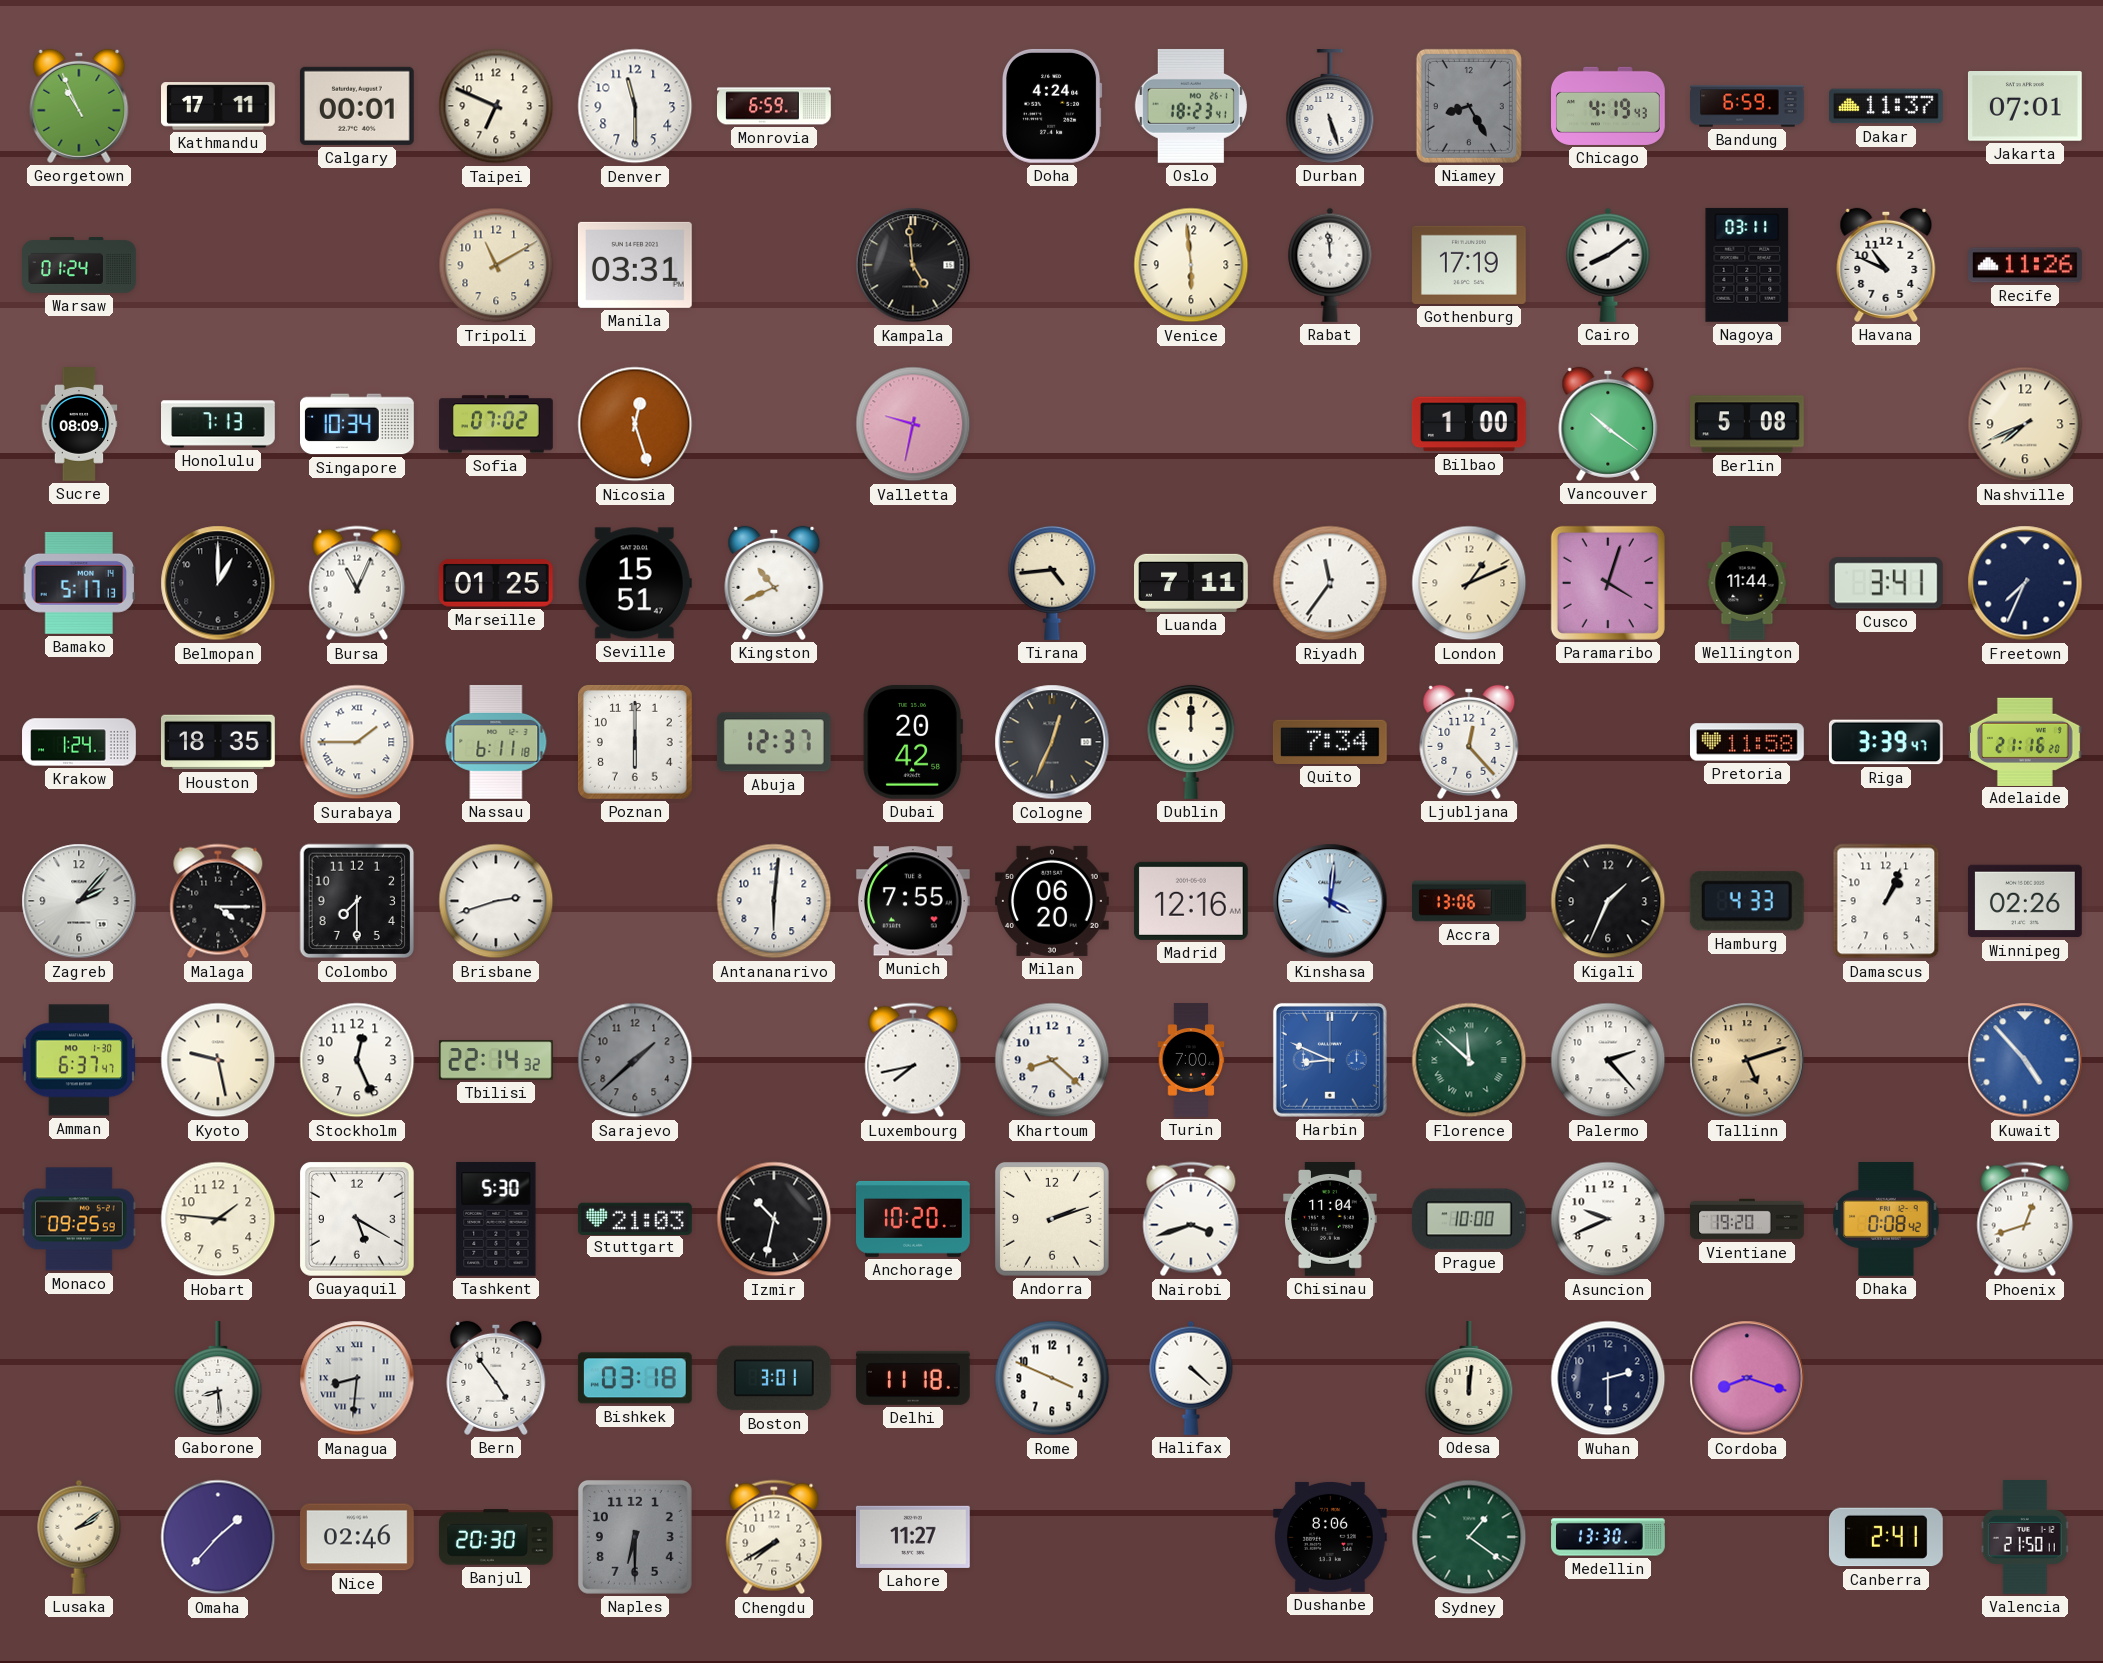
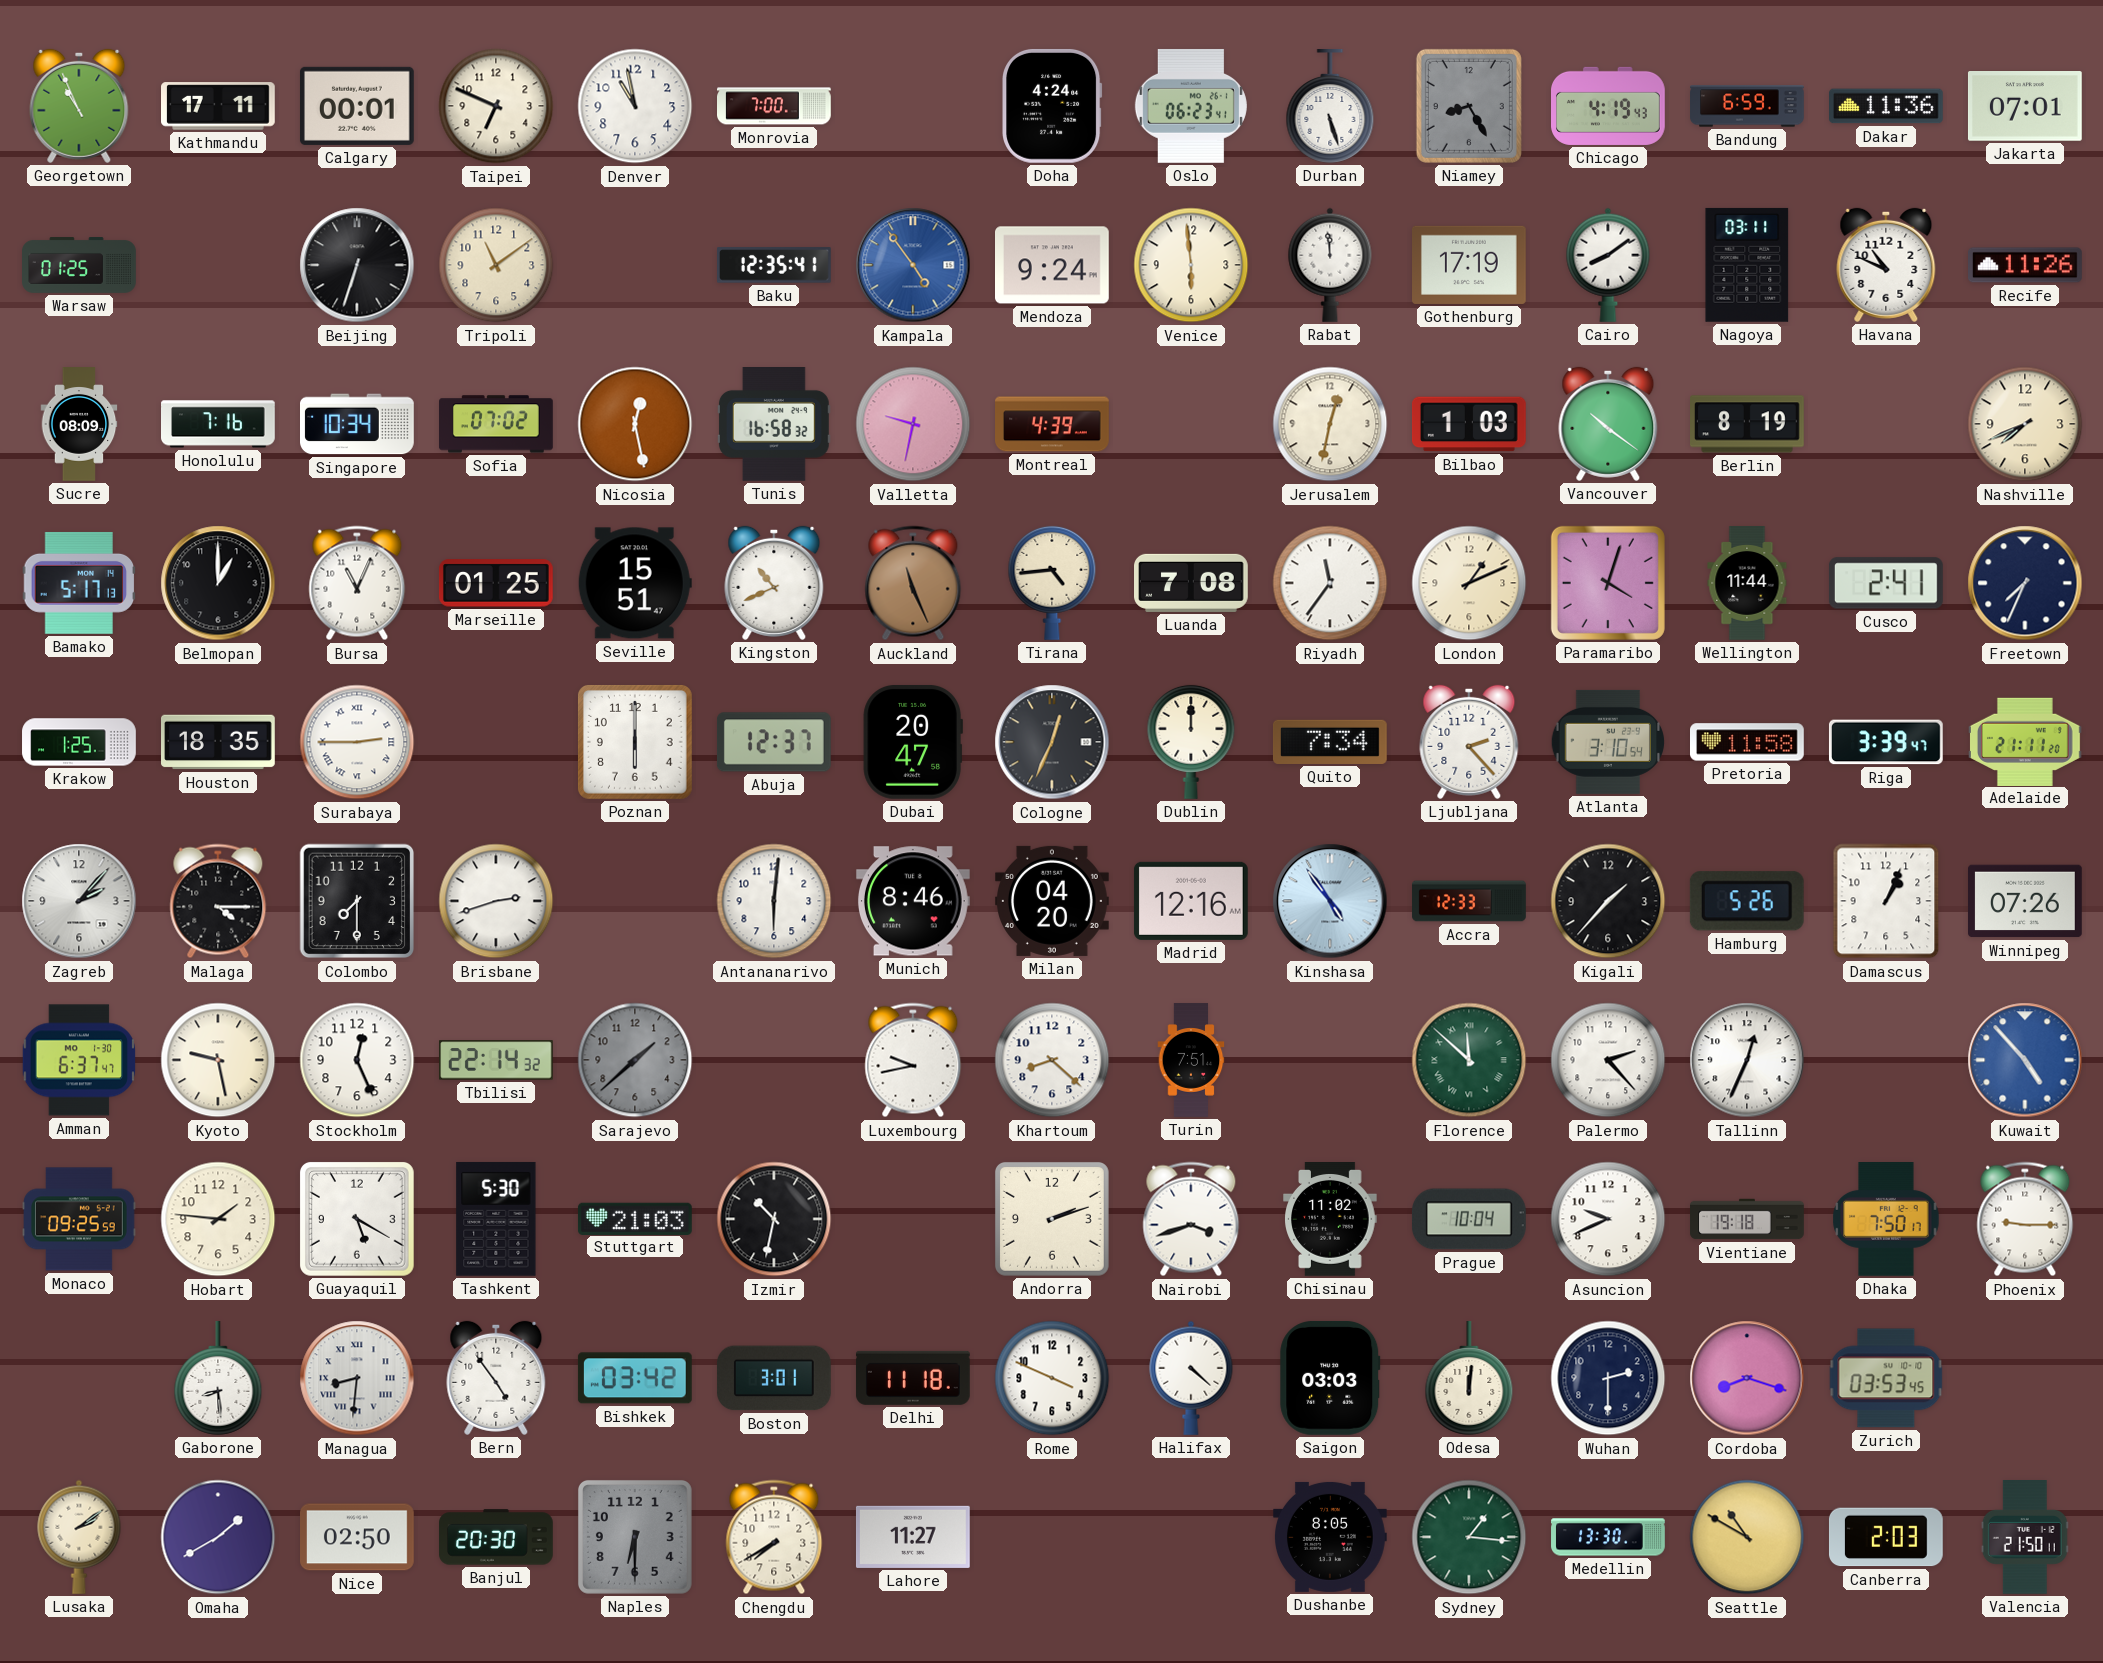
Denver: 11:30 -> 10:58 (635, 106)
Monrovia: 6:59 -> 7:00 (775, 106)
Oslo: 18:23 -> 06:23 (1191, 106)
Dakar: 11:37 -> 11:36 (1887, 106)
Warsaw: 01:24 -> 01:25 (79, 266)
Beijing: none -> 6:33 (357, 265)
Tripoli: 11:10 -> 11:09 (496, 265)
Manila: 03:31 -> none (635, 265)
Baku: none -> 12:35 (775, 265)
Kampala: 4:59 -> 4:54 (913, 265)
Kampala dial: black -> blue (913, 265)
Mendoza: none -> 9:24 (1053, 265)
Honolulu: 7:13 -> 7:16 (219, 424)
Nicosia: 12:27 -> 12:28 (635, 424)
Tunis: none -> 16:58 (775, 425)
Montreal: none -> 4:39 (1052, 424)
Jerusalem: none -> 12:32 (1330, 424)
Bilbao: 1:00 -> 1:03 (1470, 424)
Berlin: 5:08 -> 8:19 (1748, 424)
Auckland: none -> 11:26 (913, 583)
Luanda: 7:11 -> 7:08 (1192, 583)
Cusco: 3:41 -> 2:41 (1886, 583)
Krakow: 1:24 -> 1:25 (79, 742)
Surabaya: 1:45 -> 2:45 (357, 742)
Nassau: 6:11 -> none (496, 742)
Dubai: 20:42 -> 20:47 (913, 742)
Ljubljana: 12:23 -> 2:23 (1469, 742)
Atlanta: none -> 3:10 (1608, 742)
Adelaide: 21:16 -> 21:11 (2026, 741)
Munich: 7:55 -> 8:46 (913, 901)
Milan: 06:20 -> 04:20 (1053, 901)
Kinshasa: 4:01 -> 4:54 (1330, 901)
Accra: 13:06 -> 12:33 (1469, 901)
Kigali: 1:34 -> 1:37 (1608, 901)
Hamburg: 4:33 -> 5:26 (1747, 901)
Winnipeg: 02:26 -> 07:26 (2026, 901)
Luxembourg: 7:43 -> 9:43 (913, 1060)
Turin: 7:00 -> 7:51 (1191, 1060)
Harbin: 8:49 -> none (1330, 1060)
Tallinn: 5:12 -> 12:34 (1747, 1060)
Tallinn dial: champagne -> white (1747, 1060)
Anchorage: 10:20 -> none (914, 1219)
Chisinau: 11:04 -> 11:02 (1330, 1220)
Prague: 10:00 -> 10:04 (1469, 1219)
Vientiane: 19:20 -> 19:18 (1747, 1219)
Dhaka: 0:08 -> 7:50 (1886, 1220)
Phoenix: 12:42 -> 9:15 (2025, 1219)
Bishkek: 03:18 -> 03:42 (635, 1378)
Saigon: none -> 03:03 (1330, 1378)
Zurich: none -> 03:53 (1886, 1378)
Omaha: 1:37 -> 1:40 (218, 1537)
Nice: 02:46 -> 02:50 (358, 1537)
Dushanbe: 8:06 -> 8:05 (1331, 1537)
Sydney: 1:21 -> 1:16 (1469, 1537)
Seattle: none -> 10:50 (1747, 1537)
Canberra: 2:41 -> 2:03 (1886, 1537)
